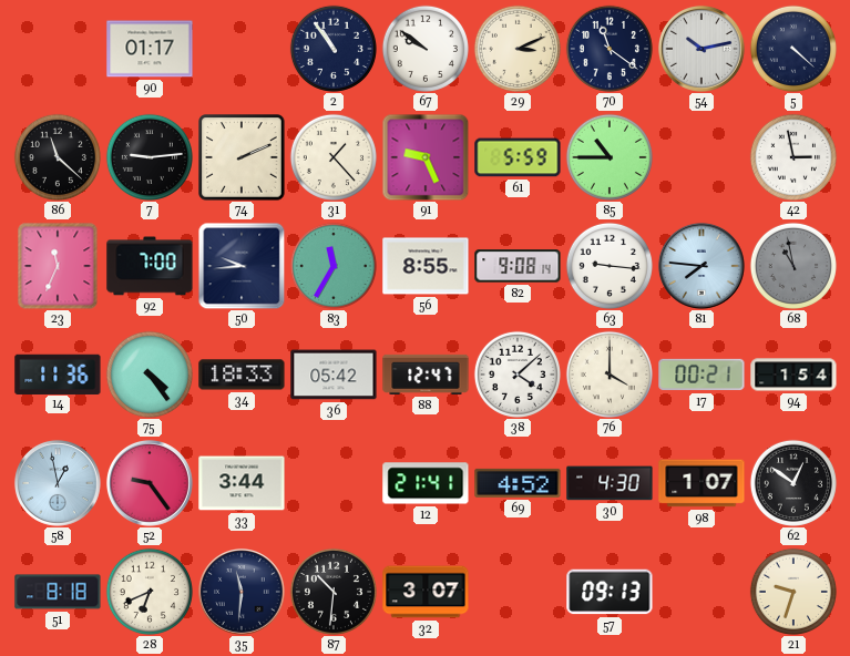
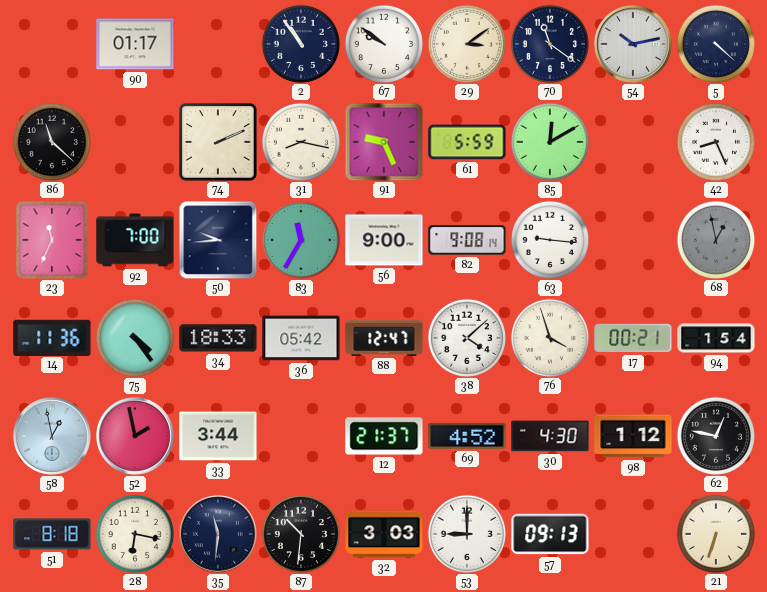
29: 3:11 -> 3:09 (467, 44)
7: 9:14 -> none (150, 157)
31: 1:23 -> 8:17 (301, 142)
85: 10:45 -> 12:10 (550, 142)
42: 2:58 -> 8:26 (716, 142)
56: 8:55 -> 9:00 (384, 240)
81: 7:46 -> none (701, 266)
68: 10:58 -> 12:58 (716, 240)
76: 4:00 -> 3:57 (550, 338)
52: 9:24 -> 1:58 (135, 436)
12: 21:41 -> 21:37 (384, 436)
98: 1:07 -> 1:12 (633, 436)
62: 12:51 -> 12:47 (716, 436)
28: 6:41 -> 6:17 (135, 534)
32: 3:07 -> 3:03 (384, 534)
53: none -> 9:00 (467, 534)
21: 9:33 -> 6:33 (716, 534)
